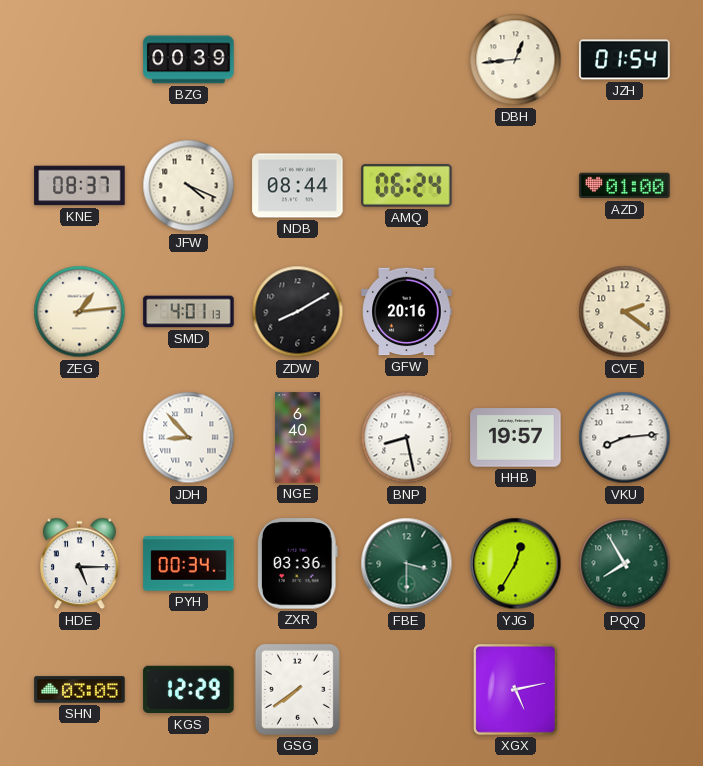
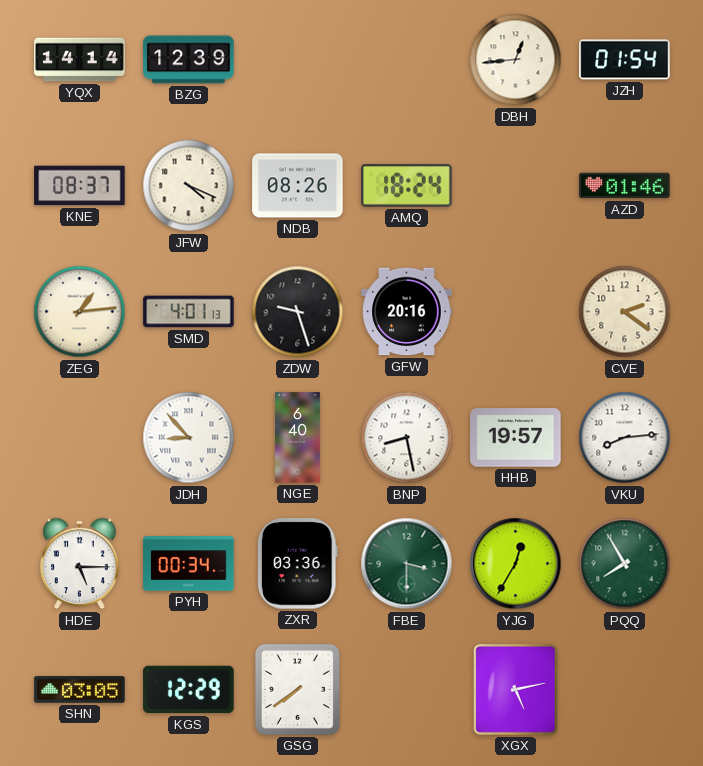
YQX: none -> 14:14 (80, 60)
BZG: 00:39 -> 12:39 (189, 60)
NDB: 08:44 -> 08:26 (298, 186)
AMQ: 06:24 -> 18:24 (407, 186)
AZD: 01:00 -> 01:46 (625, 186)
ZDW: 8:10 -> 9:27 (298, 312)
